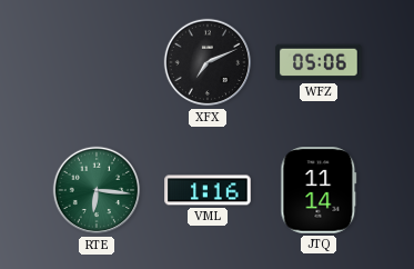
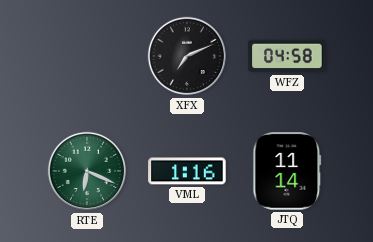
WFZ: 05:06 -> 04:58 (287, 56)
RTE: 6:16 -> 6:19 (87, 171)
